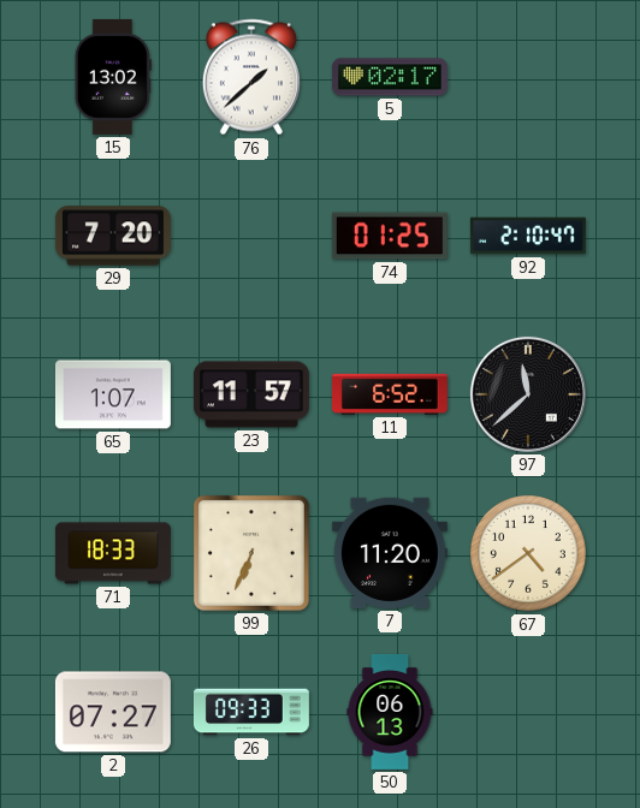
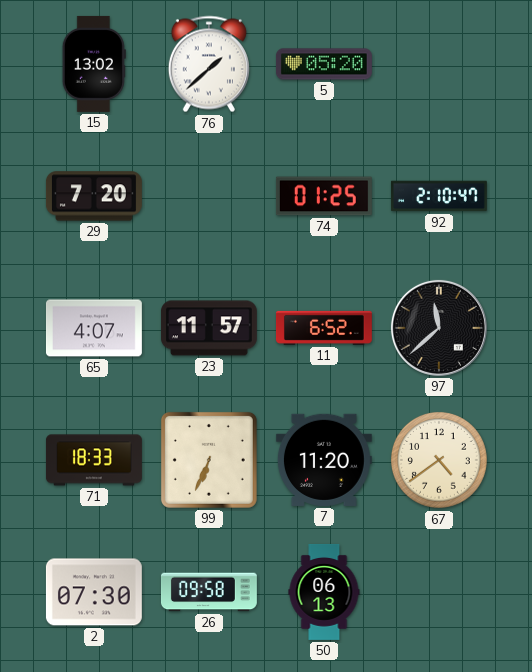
5: 02:17 -> 05:20 (324, 64)
65: 1:07 -> 4:07 (94, 328)
2: 07:27 -> 07:30 (94, 592)
26: 09:33 -> 09:58 (209, 592)
